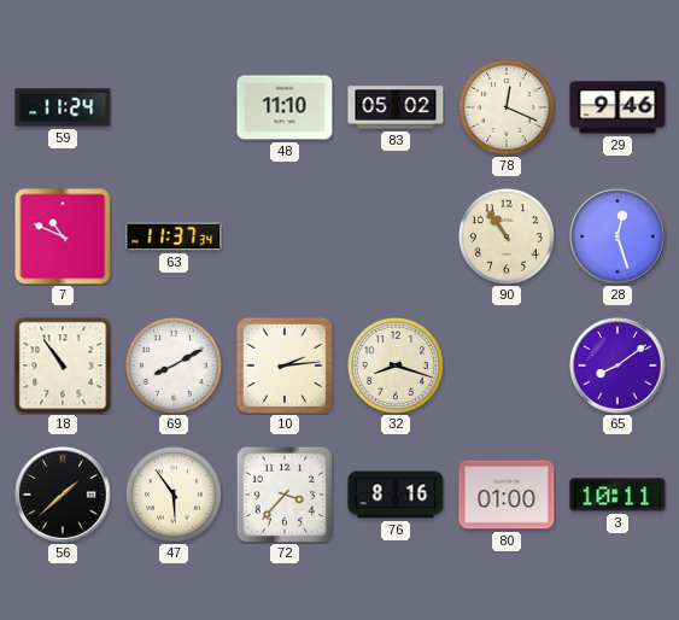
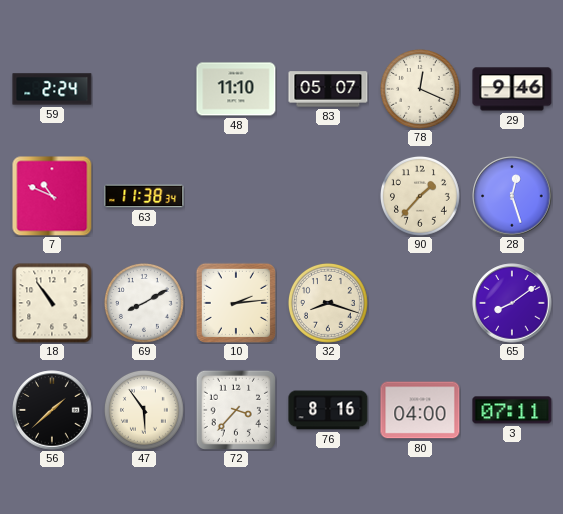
59: 11:24 -> 2:24 (52, 89)
83: 05:02 -> 05:07 (328, 89)
63: 11:37 -> 11:38 (144, 196)
90: 10:54 -> 1:37 (420, 196)
80: 01:00 -> 04:00 (420, 410)
3: 10:11 -> 07:11 (512, 410)
